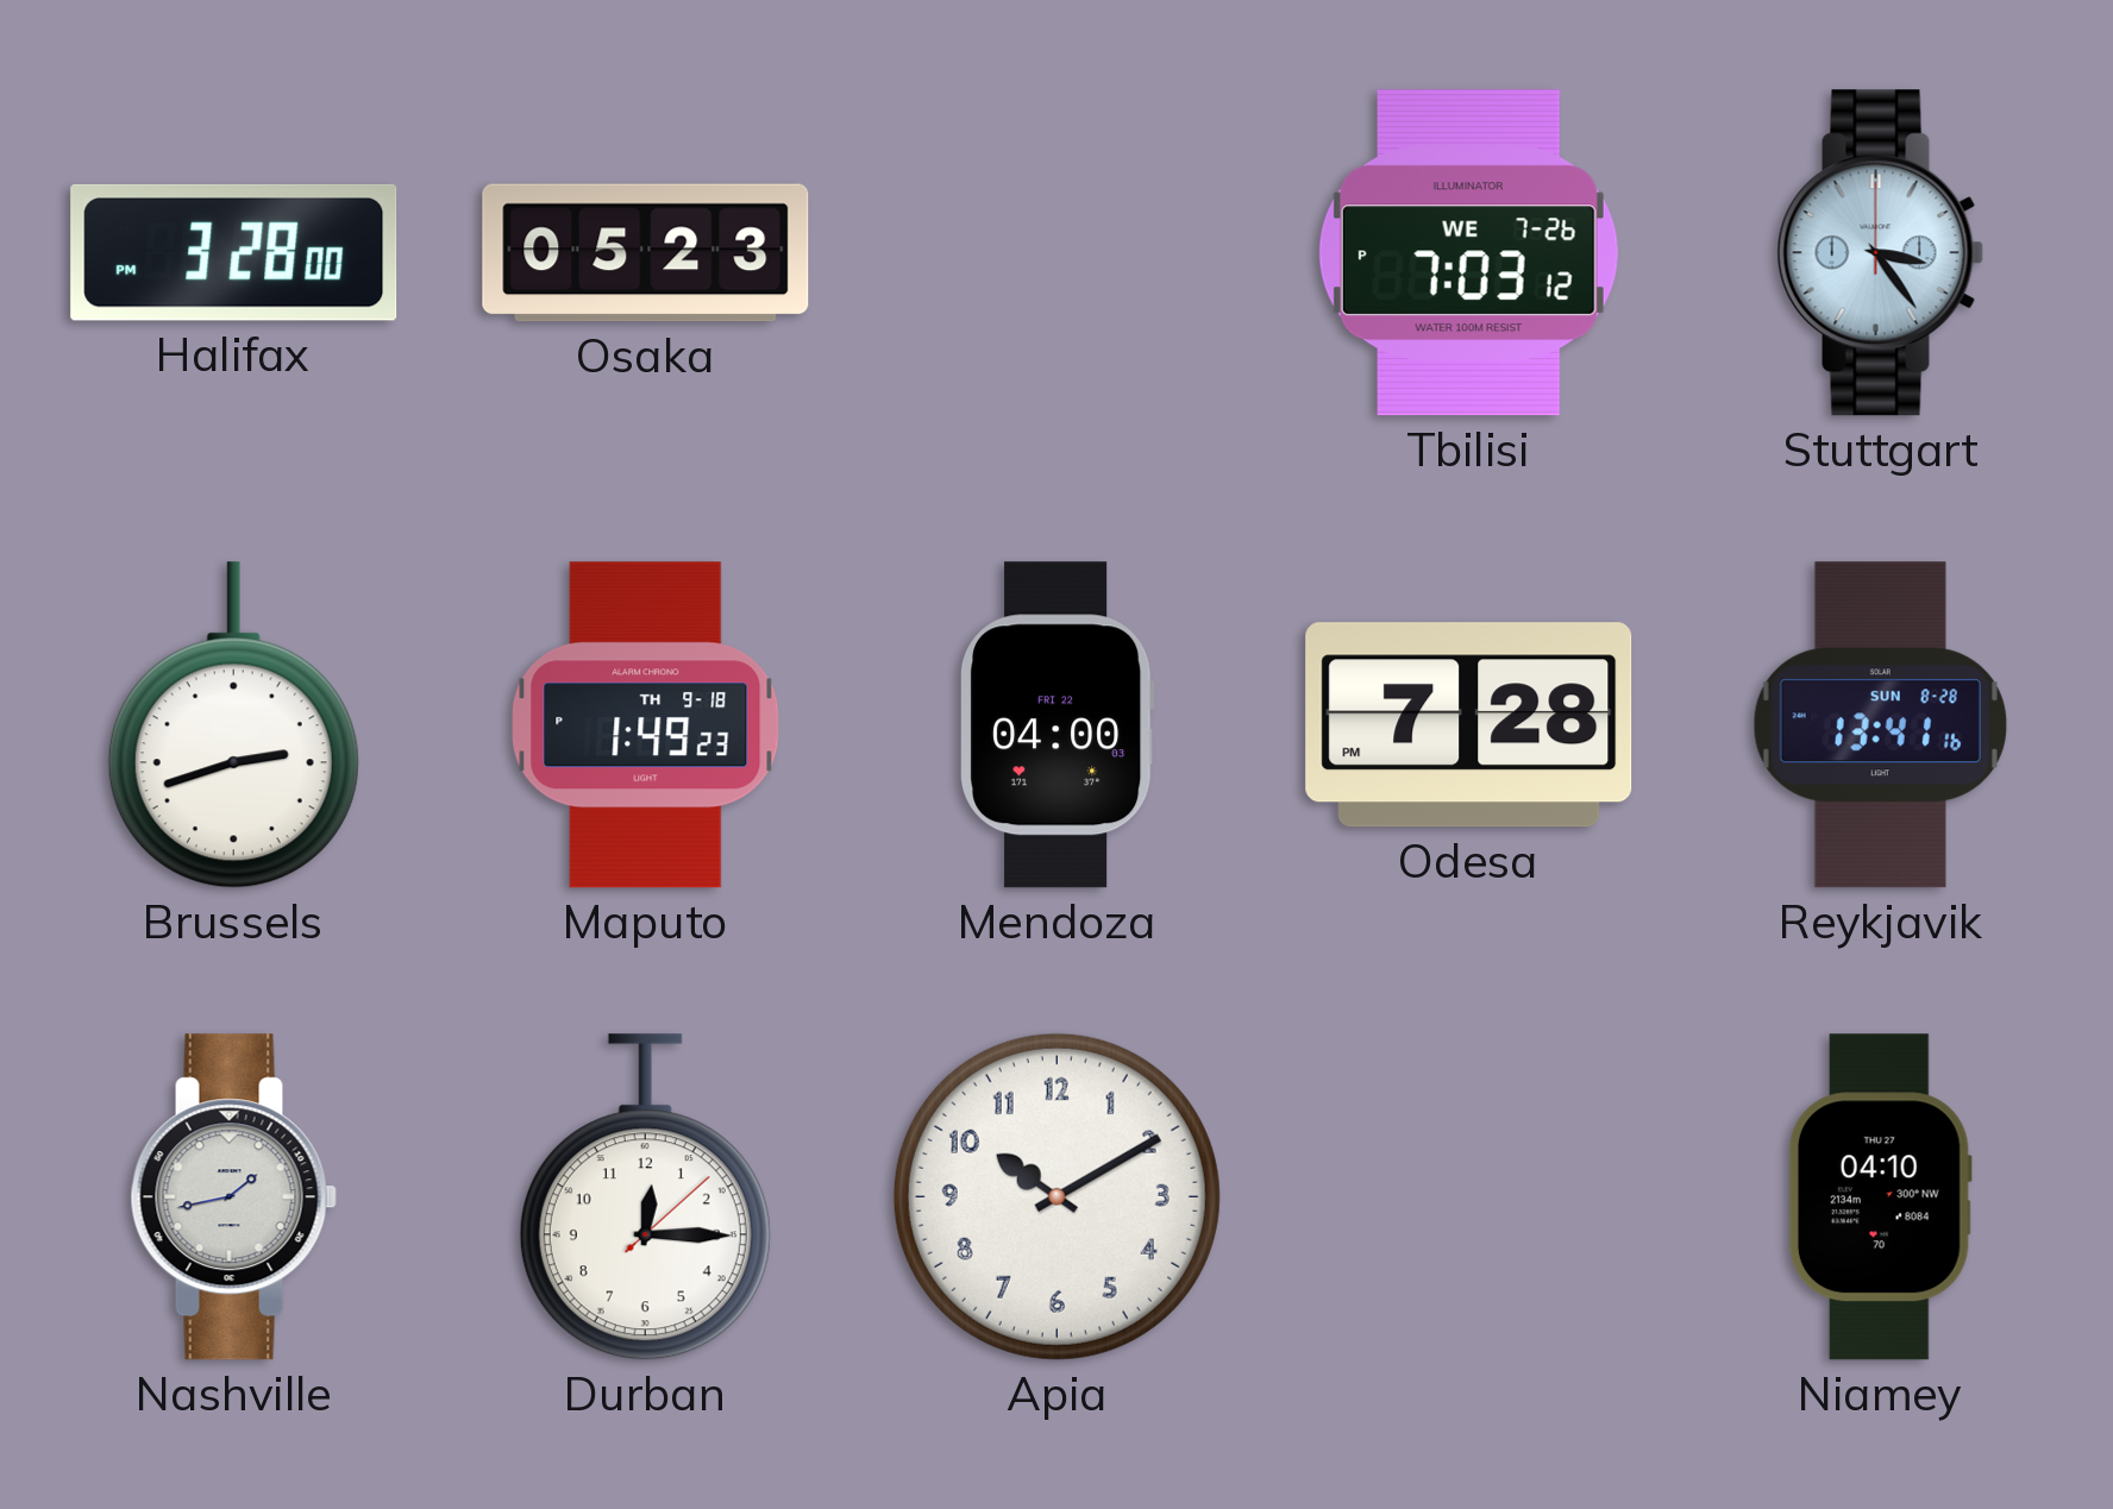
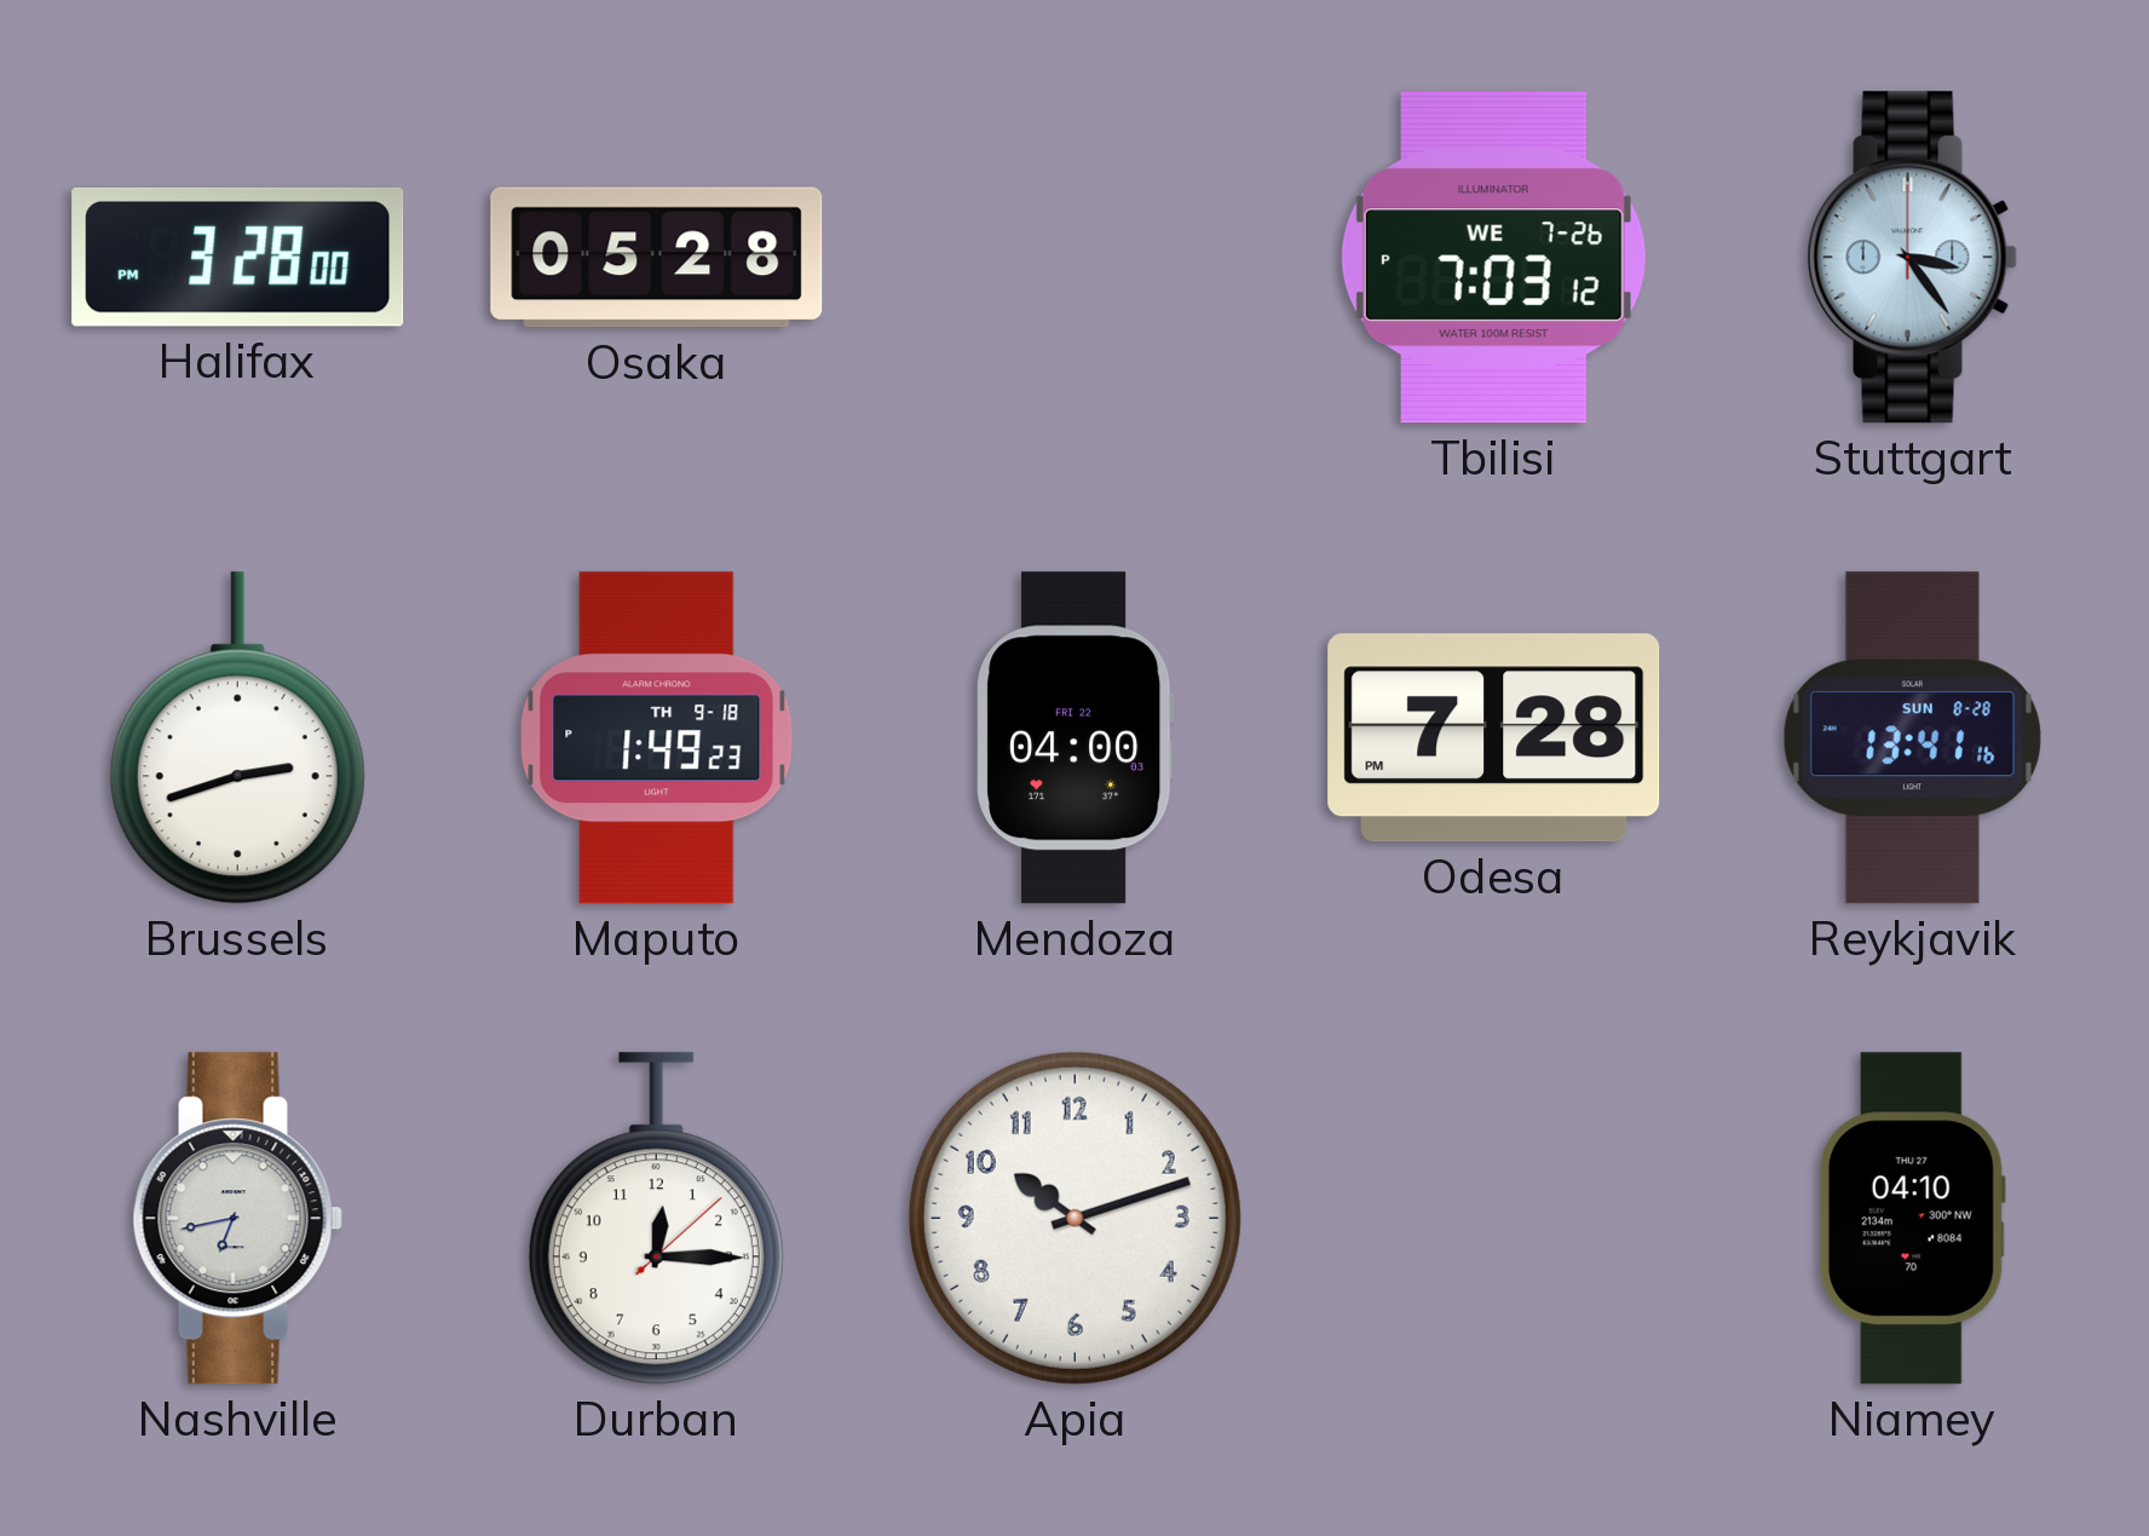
Osaka: 05:23 -> 05:28 (657, 258)
Nashville: 1:43 -> 6:43 (237, 1219)
Apia: 10:10 -> 10:12 (1074, 1218)
